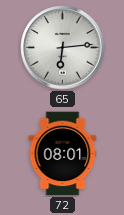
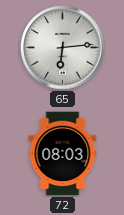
72: 08:01 -> 08:03 (63, 154)
